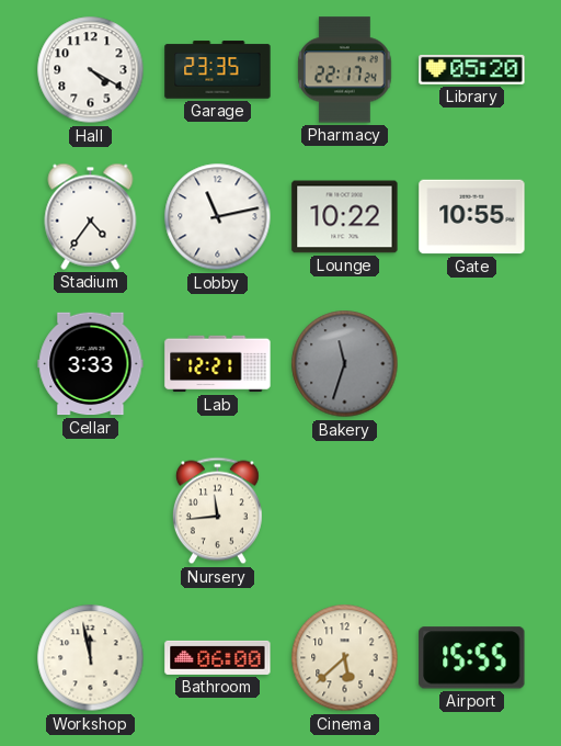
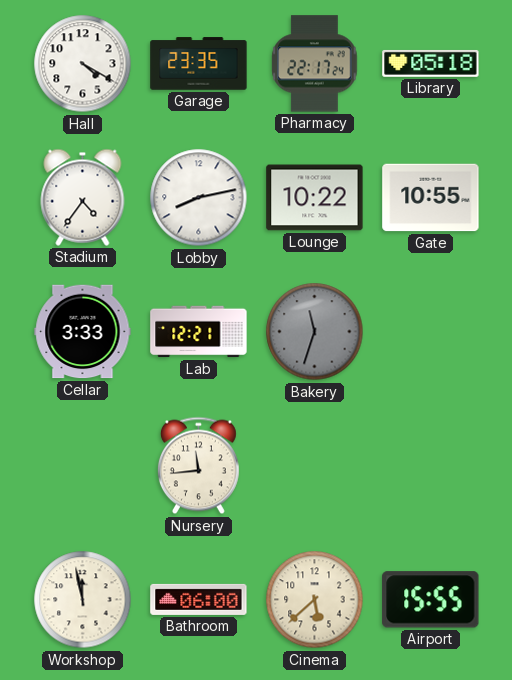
Library: 05:20 -> 05:18 (431, 63)
Lobby: 11:13 -> 8:13 (199, 198)
